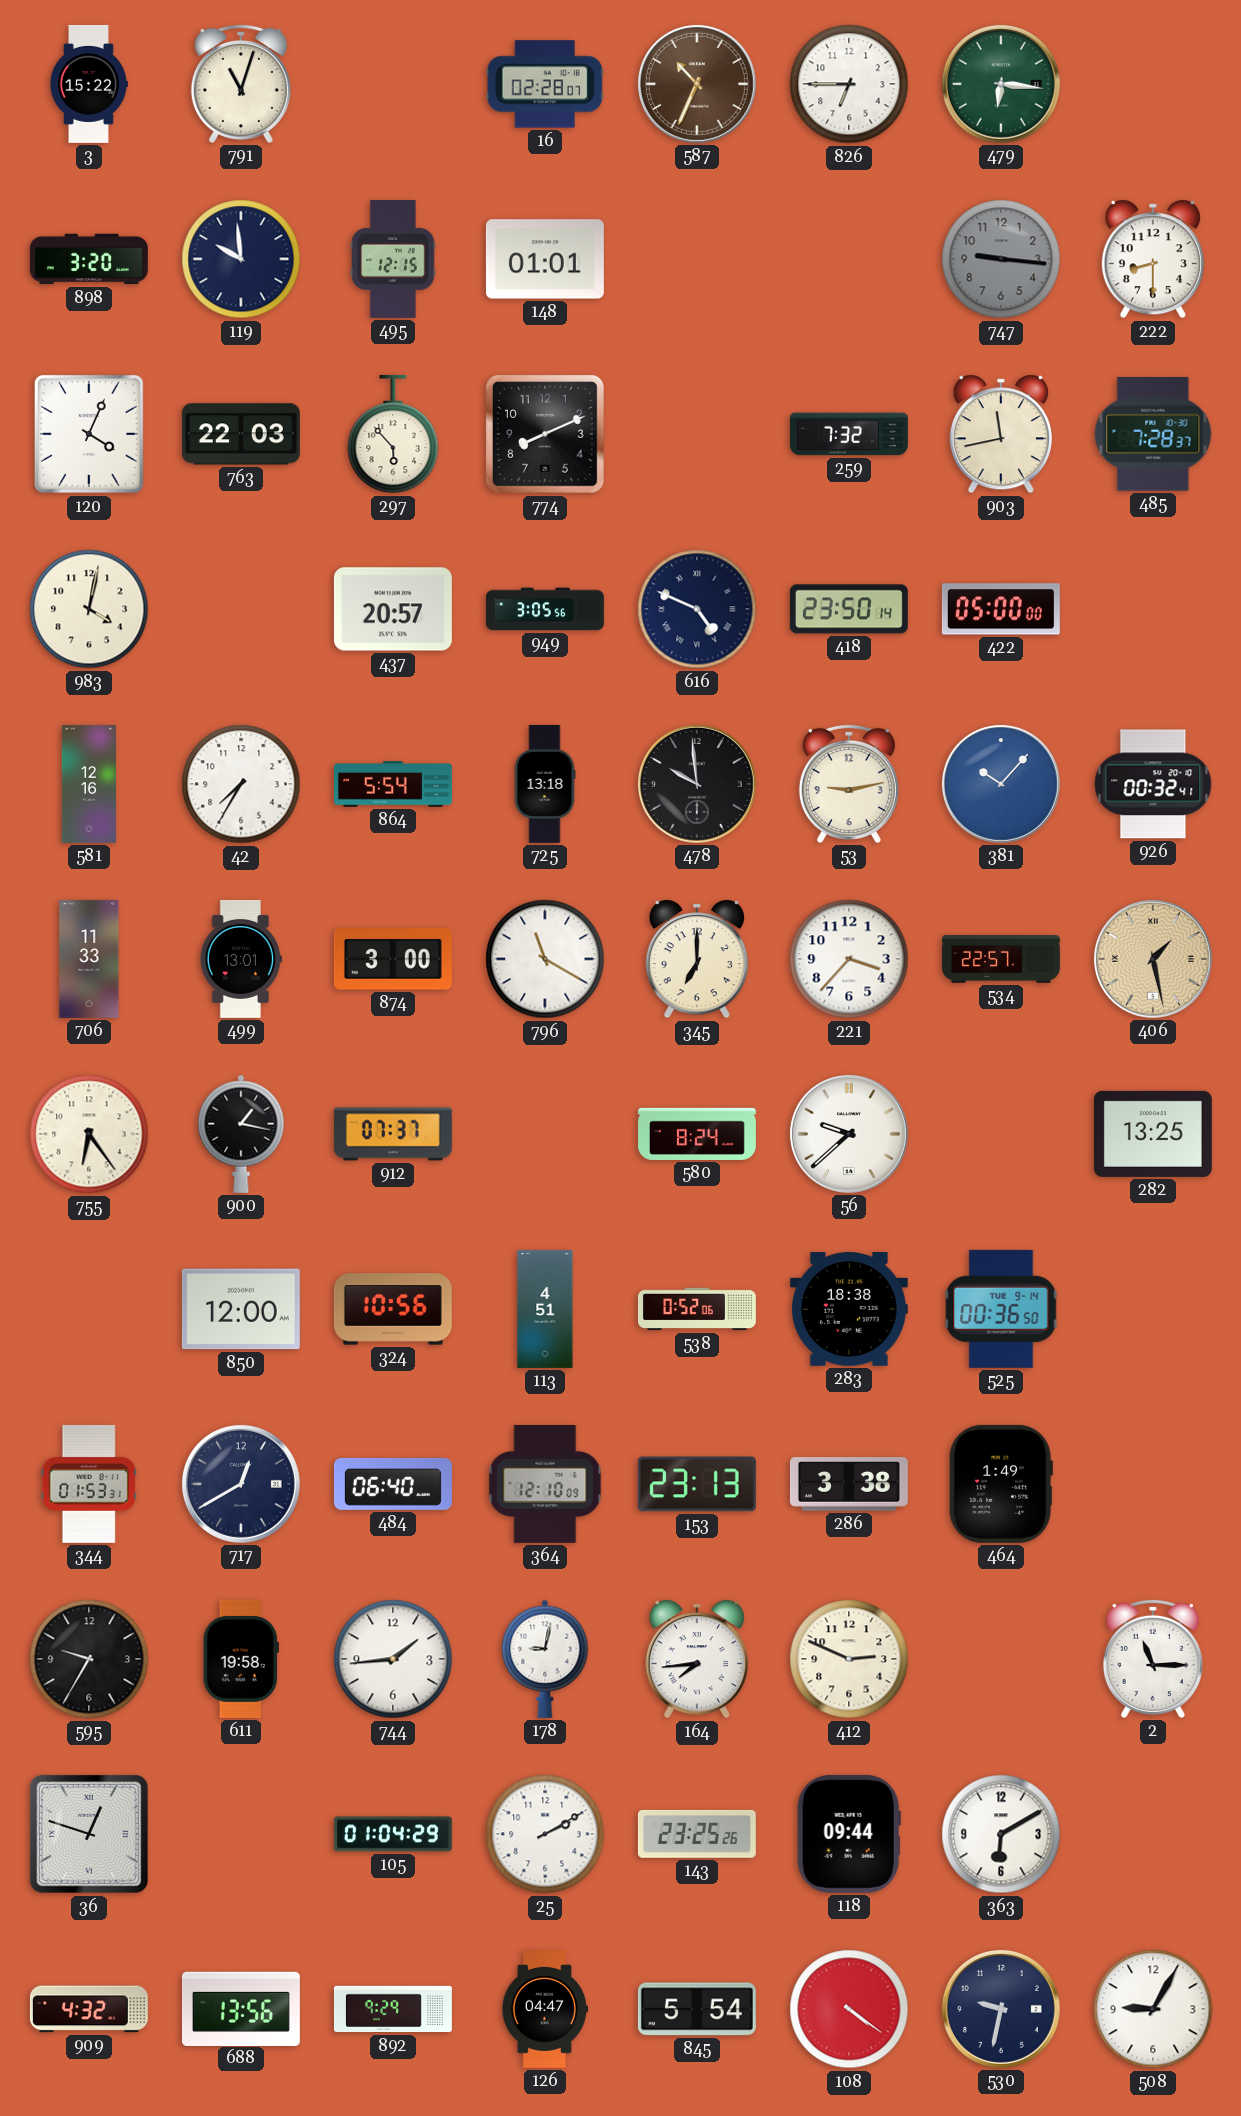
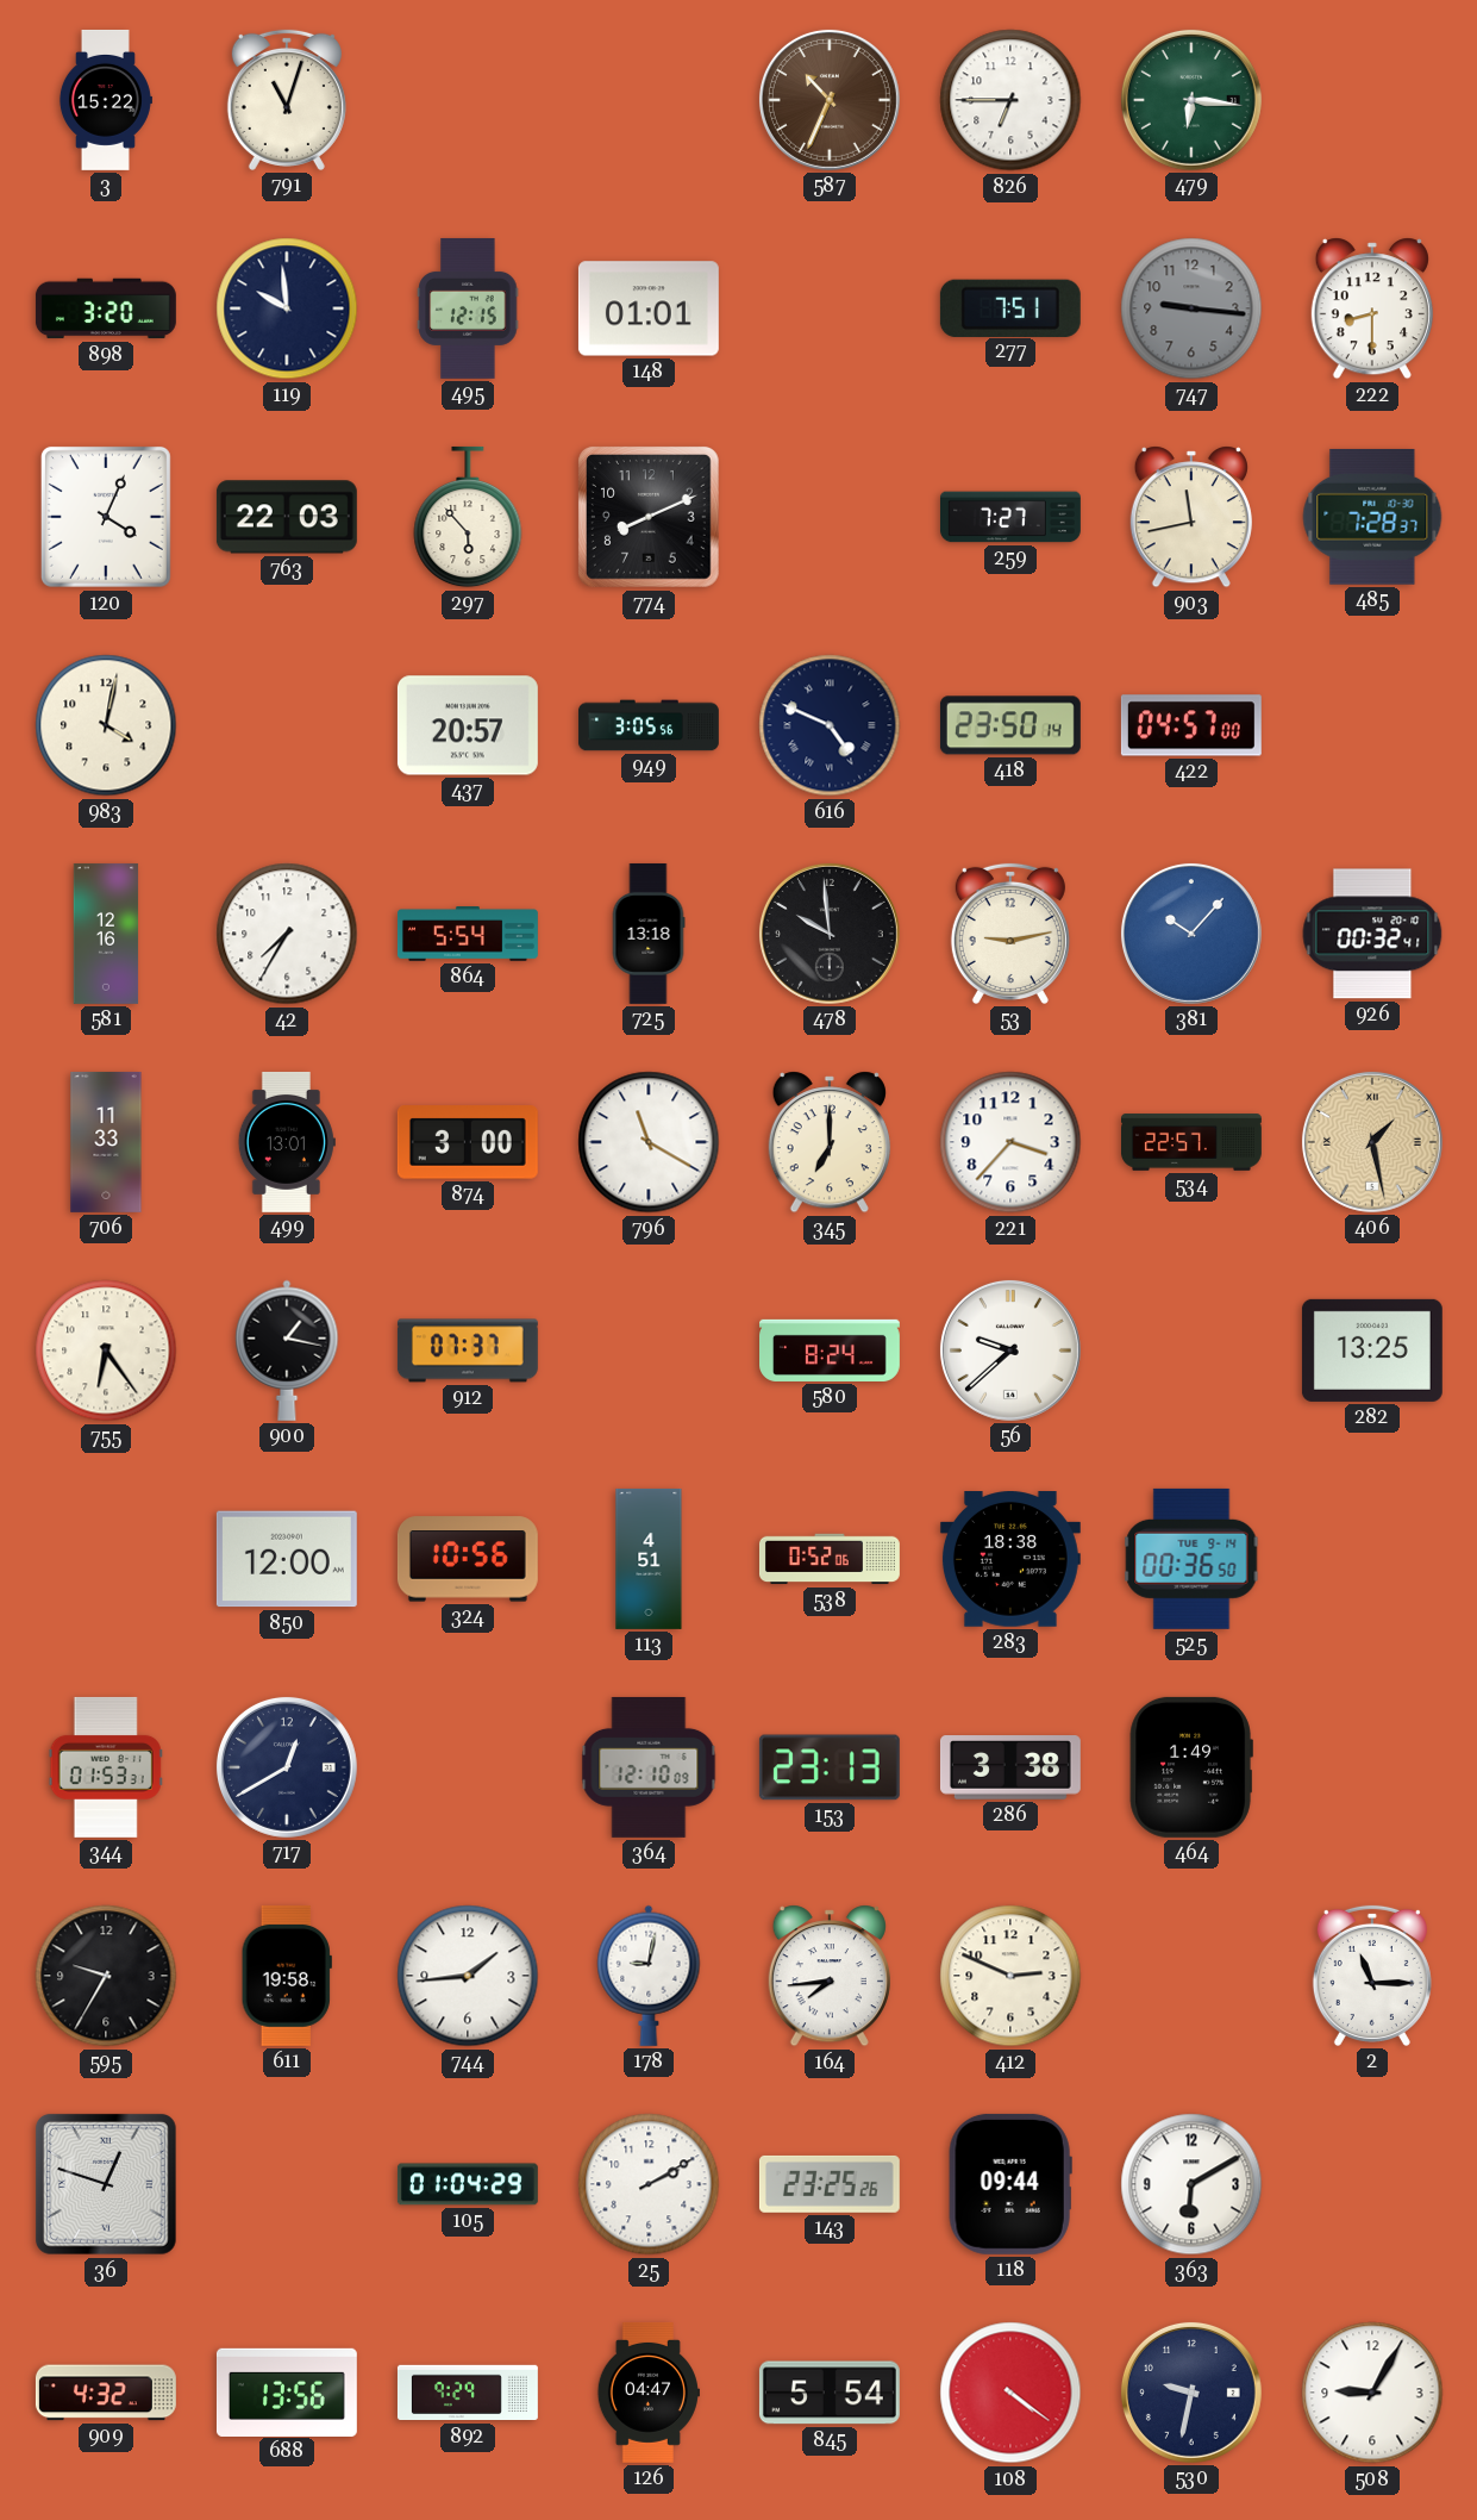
16: 02:28 -> none (545, 84)
277: none -> 7:51 (1010, 307)
259: 7:32 -> 7:27 (1010, 517)
422: 05:00 -> 04:57 (1191, 725)
484: 06:40 -> none (393, 1484)
